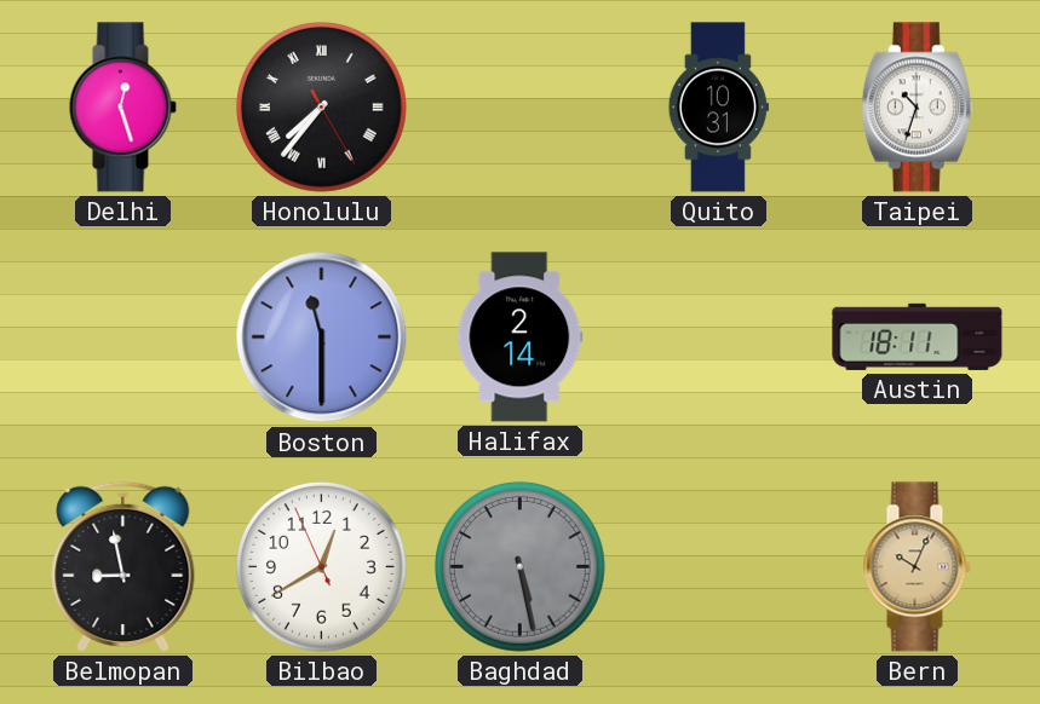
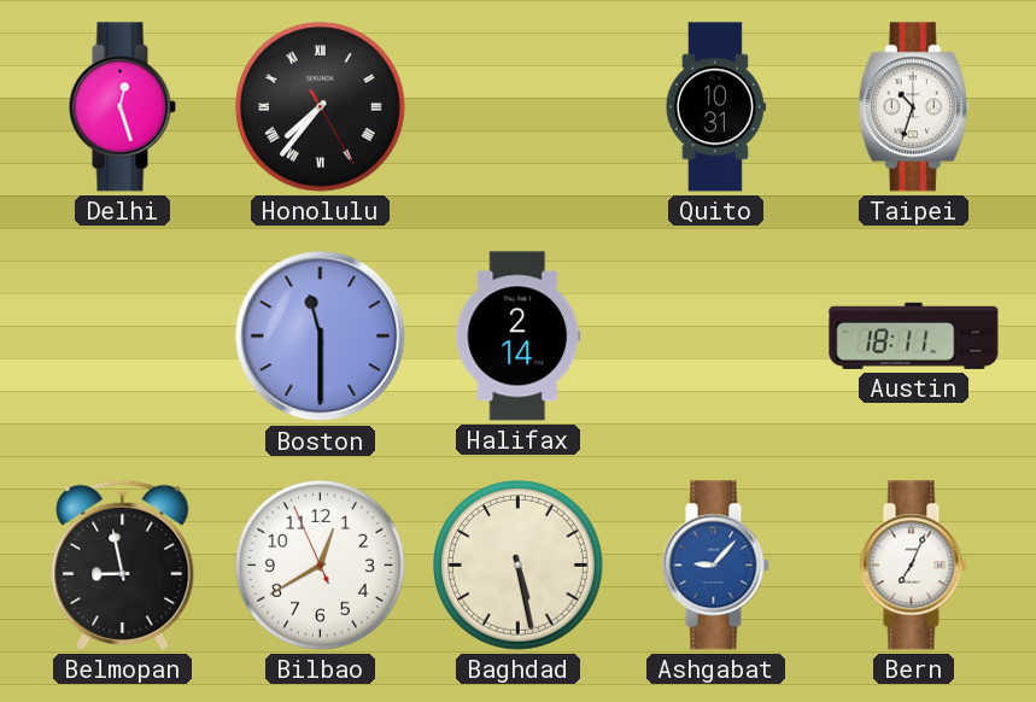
Baghdad dial: grey -> cream (519, 566)
Ashgabat: none -> 9:07 (715, 566)
Bern: 10:04 -> 7:04 (913, 566)
Bern dial: champagne -> white (913, 566)
